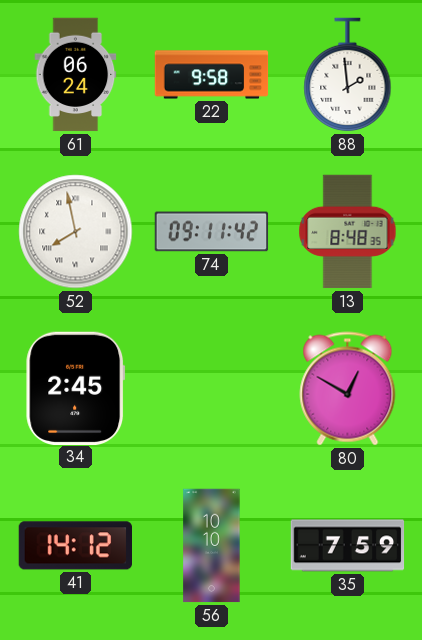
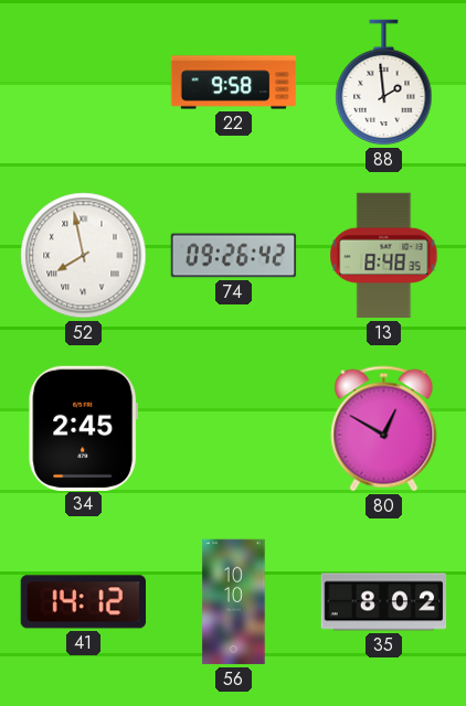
61: 06:24 -> none (76, 75)
74: 09:11 -> 09:26 (234, 256)
35: 7:59 -> 8:02 (384, 602)
